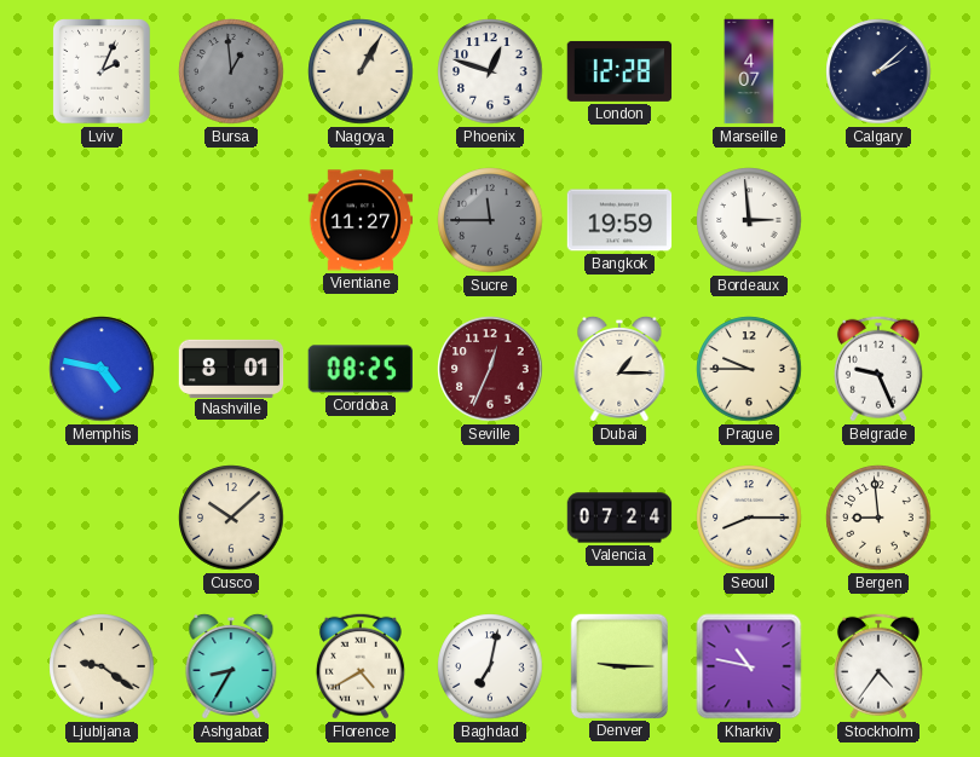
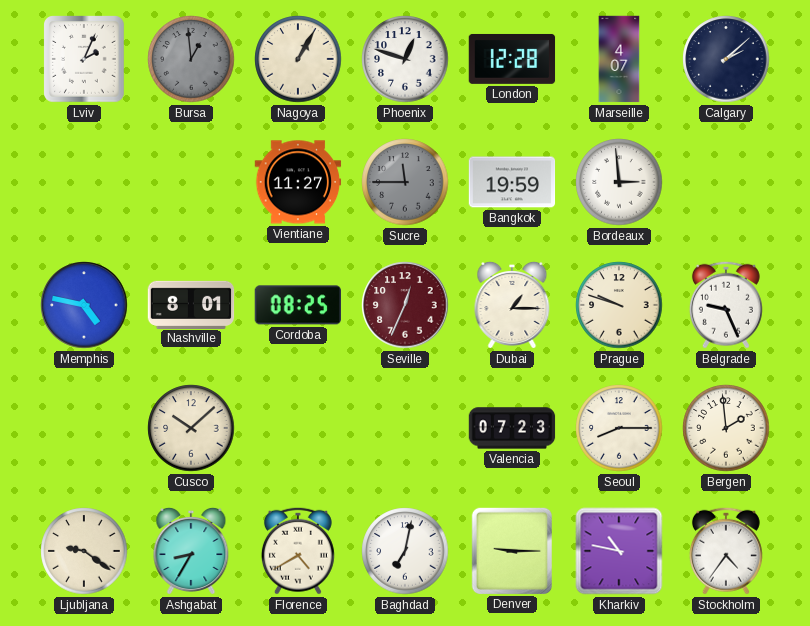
Prague: 9:45 -> 9:48 (619, 305)
Valencia: 07:24 -> 07:23 (512, 428)
Bergen: 8:59 -> 1:59 (726, 428)
